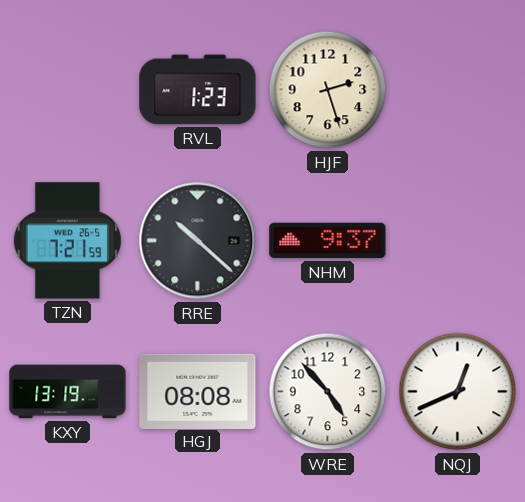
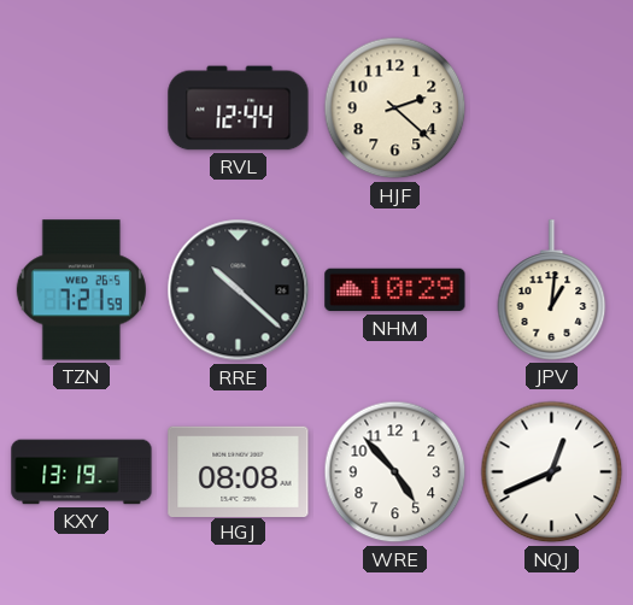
RVL: 1:23 -> 12:44 (239, 108)
HJF: 2:27 -> 2:22 (395, 108)
NHM: 9:37 -> 10:29 (395, 290)
JPV: none -> 1:01 (552, 290)
